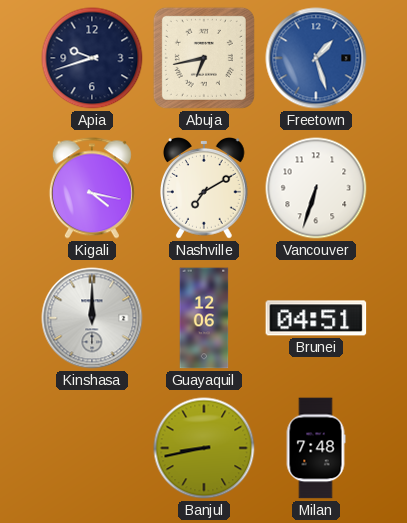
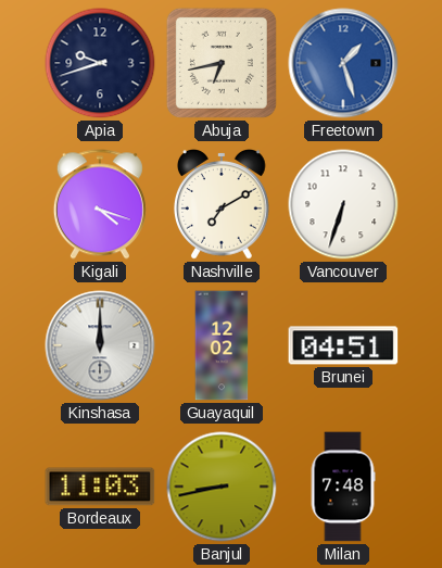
Kigali: 4:17 -> 4:18 (100, 204)
Guayaquil: 12:06 -> 12:02 (222, 345)
Bordeaux: none -> 11:03 (100, 487)
